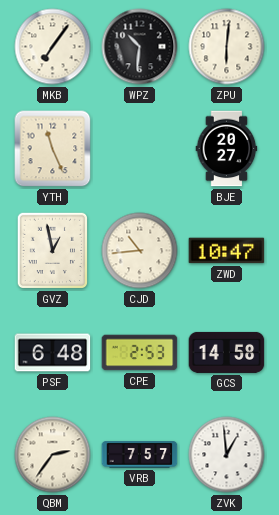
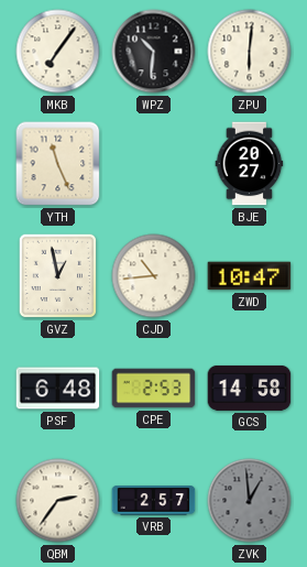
VRB: 7:57 -> 2:57 (154, 501)
ZVK dial: white -> grey (250, 501)
